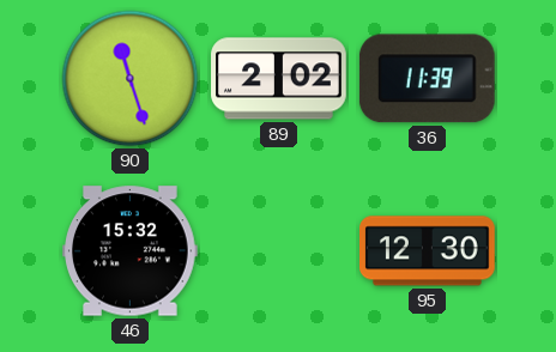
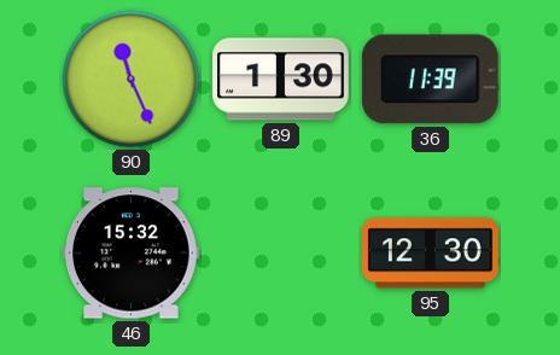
90: 11:27 -> 11:26 (132, 80)
89: 2:02 -> 1:30 (281, 80)
